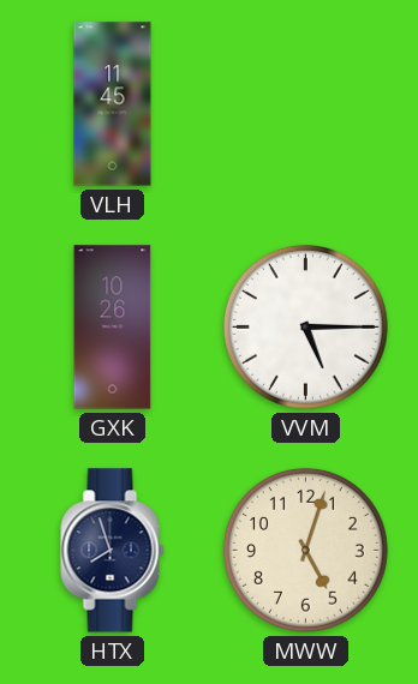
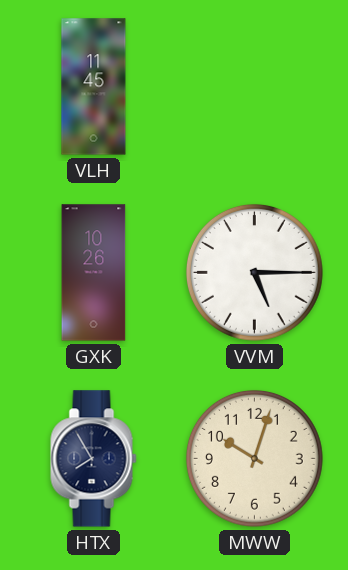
HTX: 7:57 -> 7:55 (94, 459)
MWW: 5:03 -> 10:03 (254, 458)
